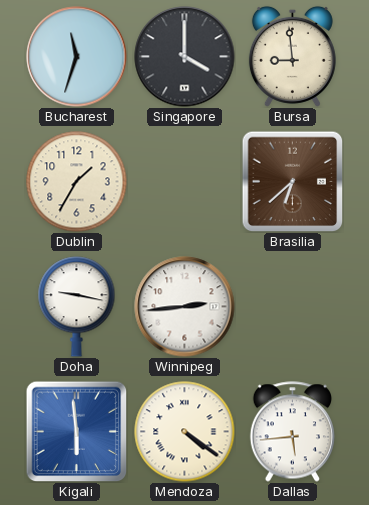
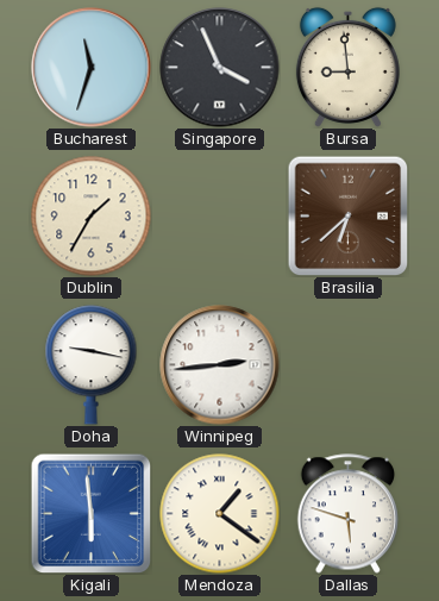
Singapore: 4:00 -> 3:56 (220, 68)
Mendoza: 4:21 -> 1:21 (220, 514)
Dallas: 5:44 -> 5:48 (347, 514)
